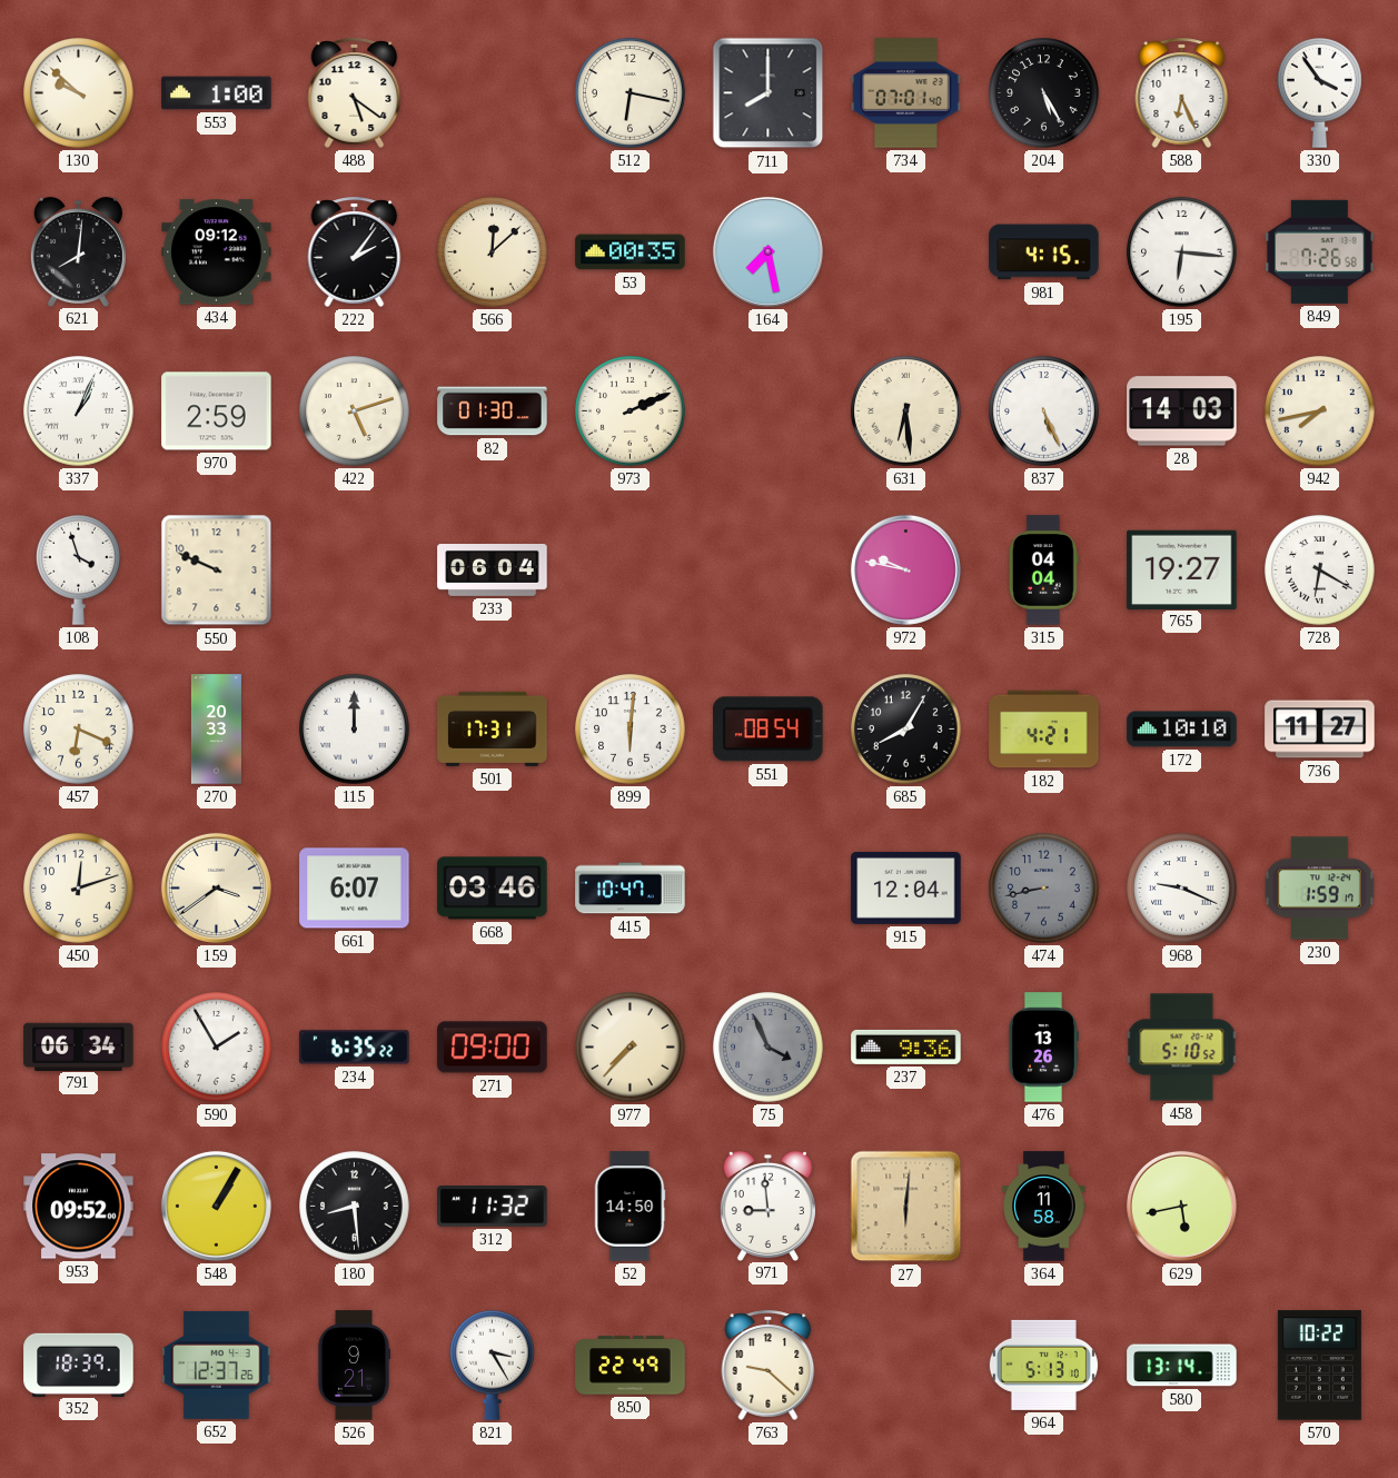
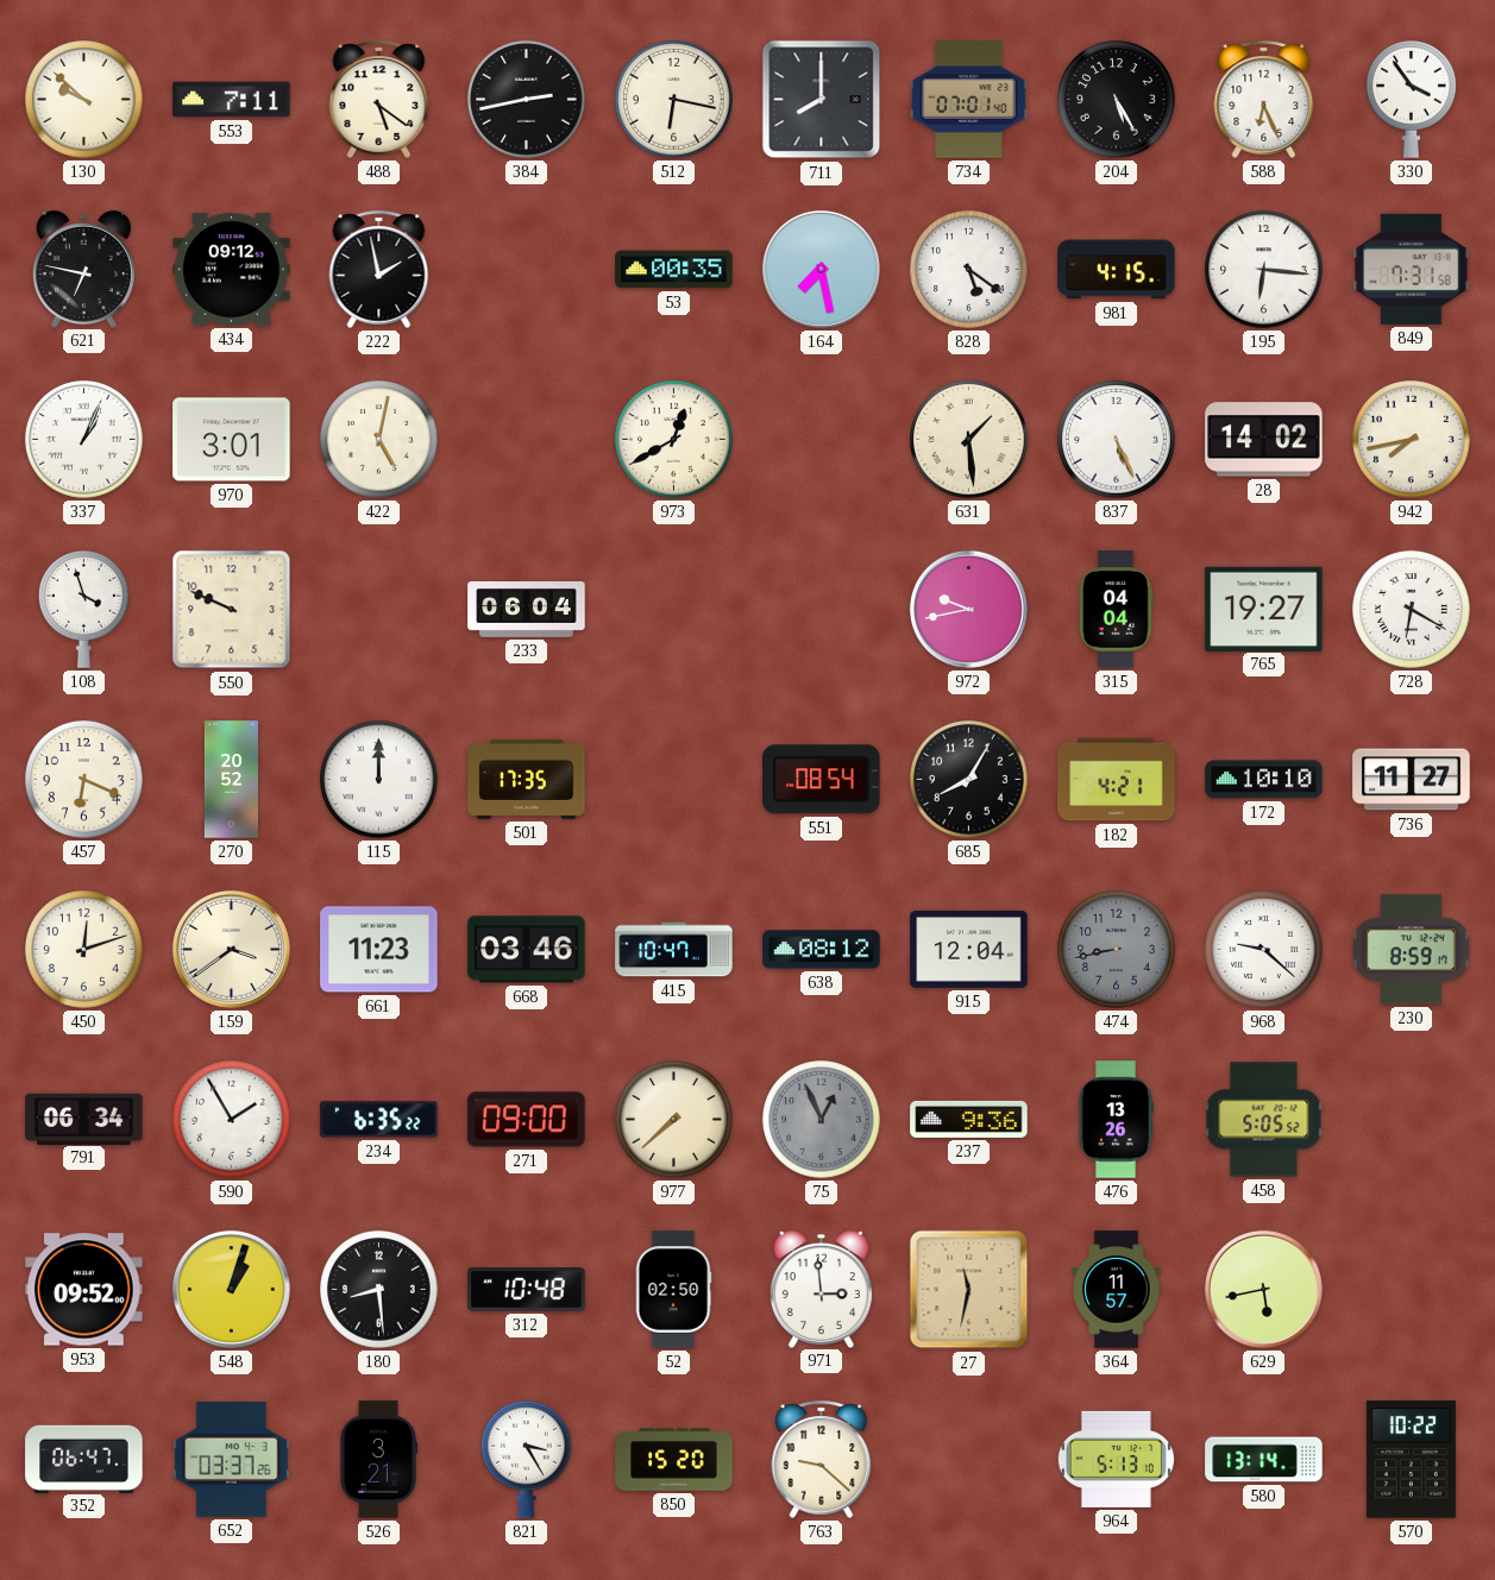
553: 1:00 -> 7:11 (232, 100)
384: none -> 2:43 (527, 100)
621: 8:01 -> 6:47 (83, 269)
222: 2:06 -> 1:58 (379, 269)
566: 12:08 -> none (493, 252)
828: none -> 5:21 (969, 270)
849: 7:26 -> 7:31 (1412, 269)
970: 2:59 -> 3:01 (232, 440)
422: 5:12 -> 5:02 (379, 440)
82: 01:30 -> none (493, 411)
973: 2:11 -> 12:40 (674, 440)
631: 6:29 -> 1:29 (969, 440)
28: 14:03 -> 14:02 (1264, 440)
972: 9:47 -> 9:43 (968, 609)
270: 20:33 -> 20:52 (231, 780)
501: 17:31 -> 17:35 (527, 779)
899: 6:01 -> none (631, 730)
661: 6:07 -> 11:23 (379, 950)
638: none -> 08:12 (822, 950)
968: 9:19 -> 9:22 (1264, 950)
230: 1:59 -> 8:59 (1412, 950)
977: 7:37 -> 7:38 (674, 1120)
75: 3:56 -> 12:56 (822, 1120)
458: 5:10 -> 5:05 (1264, 1120)
548: 1:05 -> 1:03 (231, 1289)
312: 11:32 -> 10:48 (527, 1290)
52: 14:50 -> 02:50 (673, 1290)
971: 8:59 -> 2:59 (821, 1289)
27: 6:01 -> 11:32 (969, 1290)
364: 11:58 -> 11:57 (1117, 1290)
352: 18:39 -> 06:47 (84, 1459)
652: 12:37 -> 03:37 (232, 1459)
526: 9:21 -> 3:21 (378, 1460)
850: 22:49 -> 15:20 (674, 1460)
